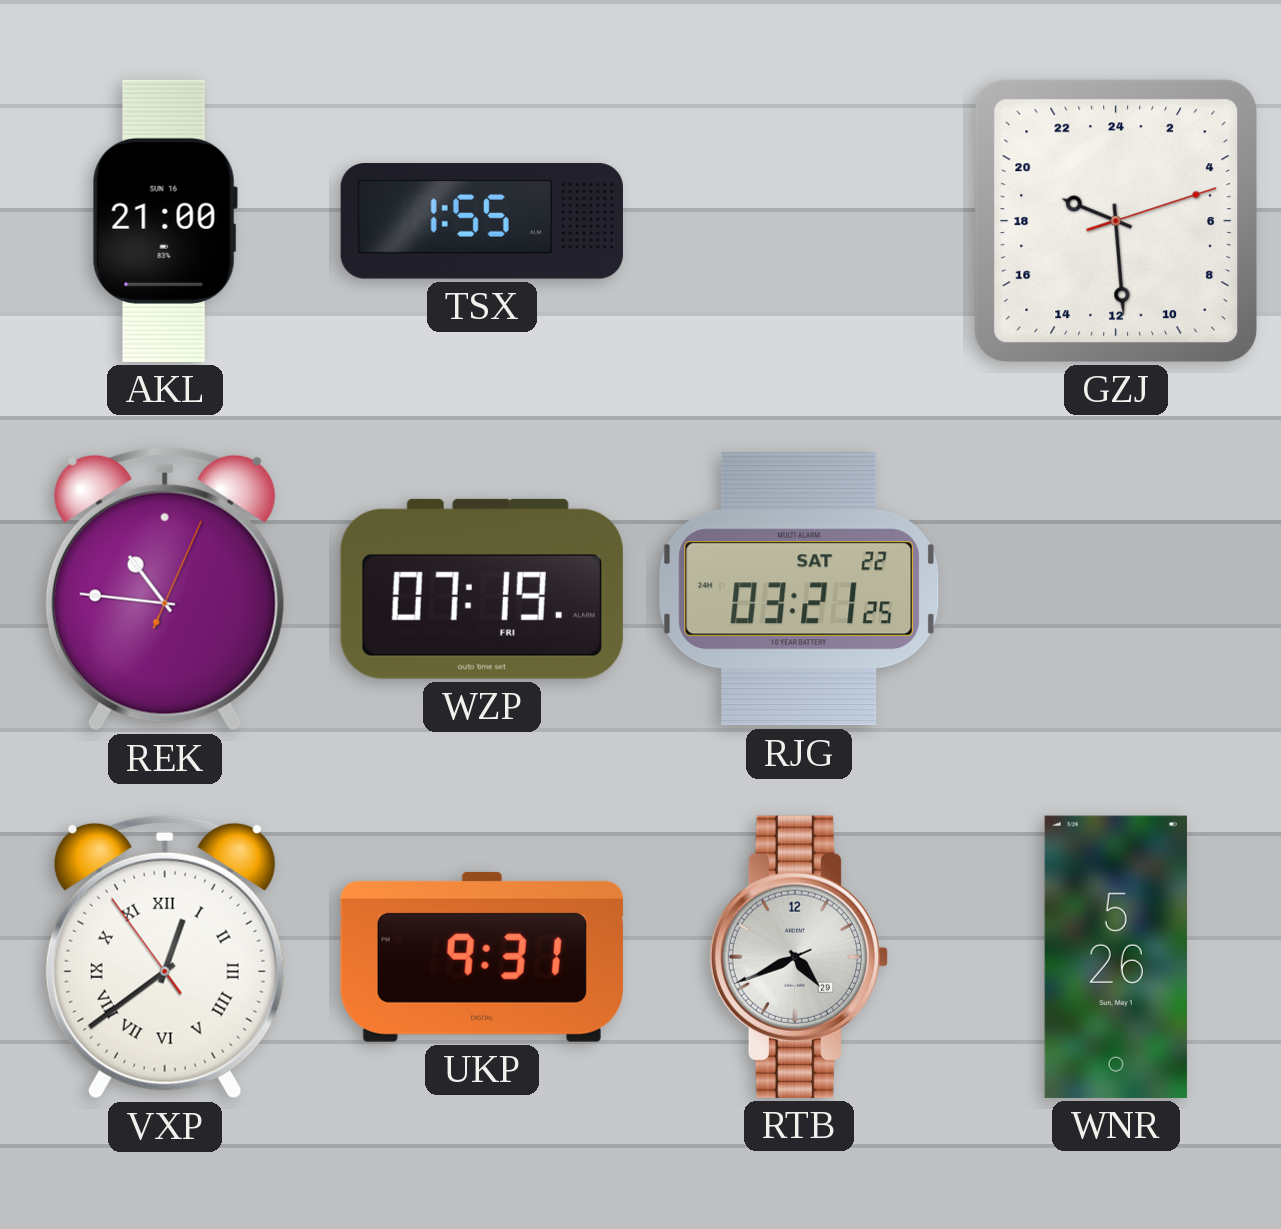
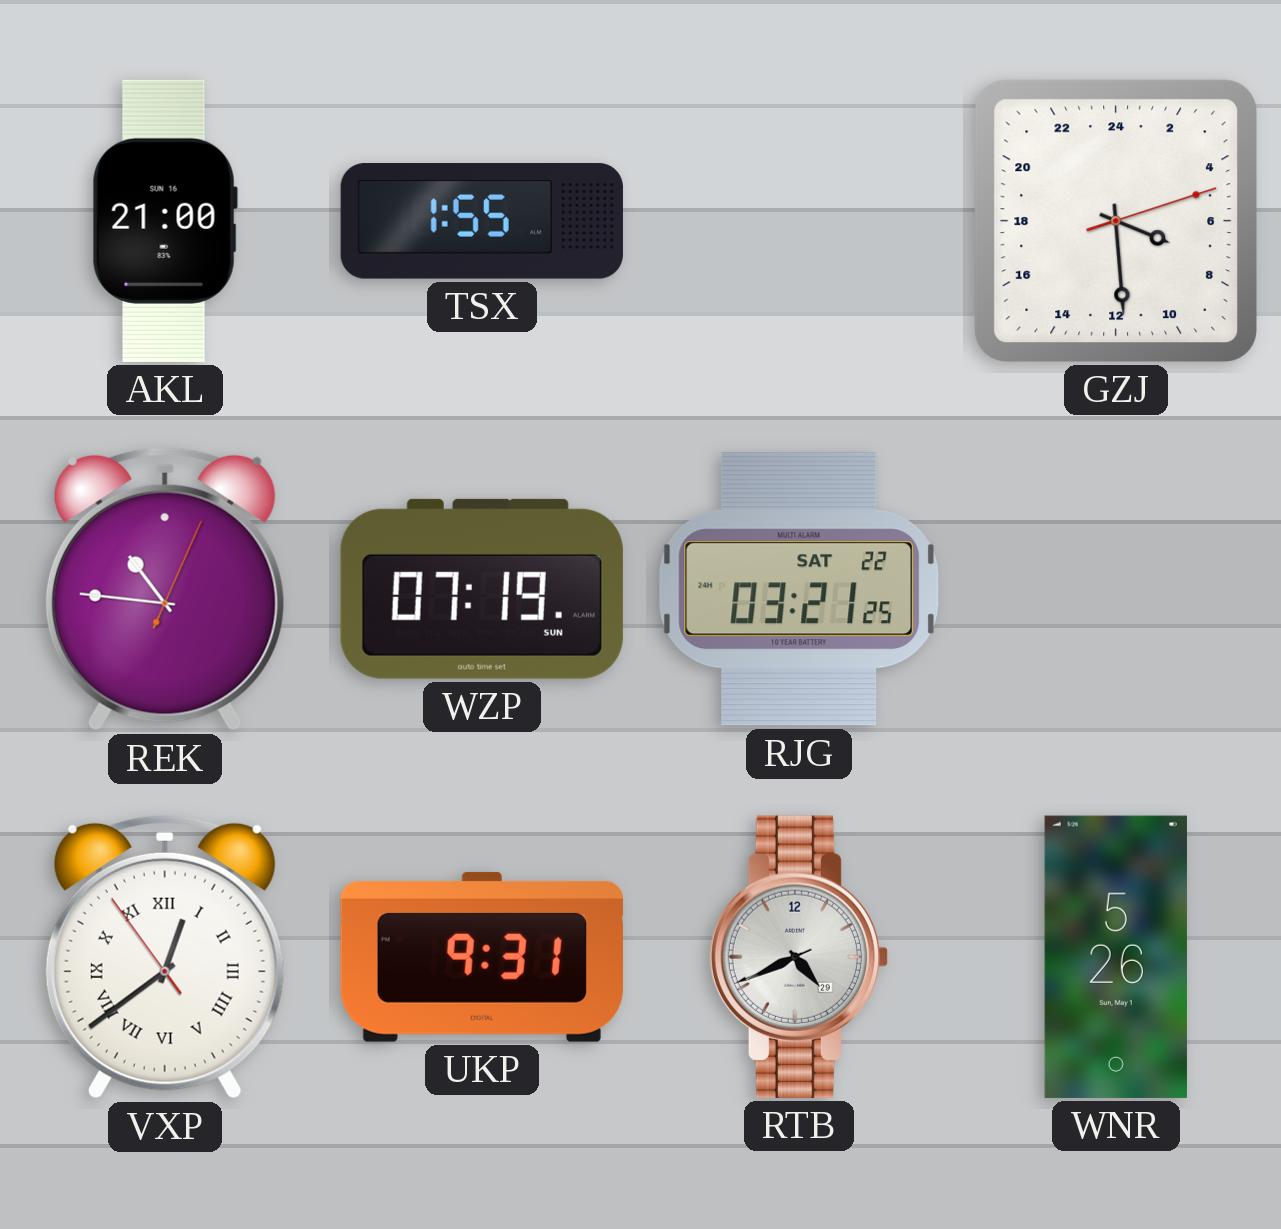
GZJ: 19:29 -> 7:29 (1116, 221)
WZP date: FRI -> SUN (482, 589)
